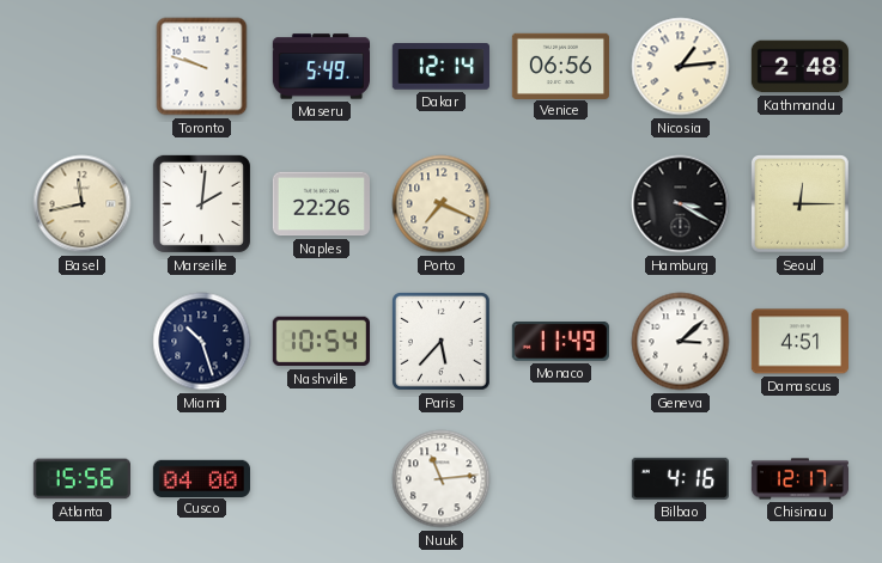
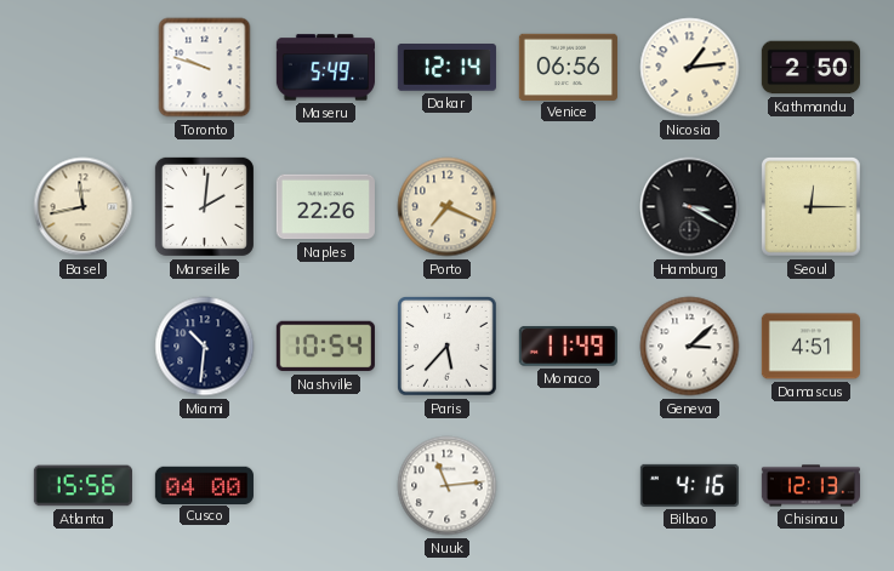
Kathmandu: 2:48 -> 2:50 (810, 68)
Miami: 10:27 -> 10:31 (205, 347)
Chisinau: 12:17 -> 12:13 (810, 486)
